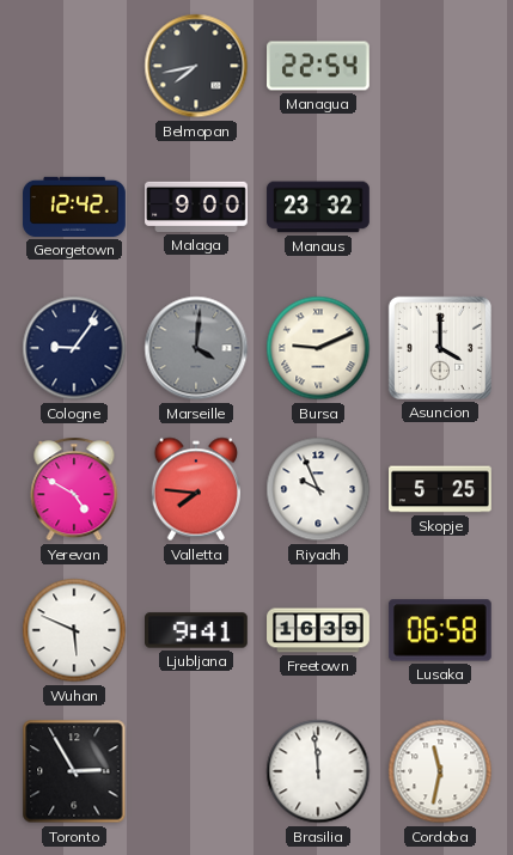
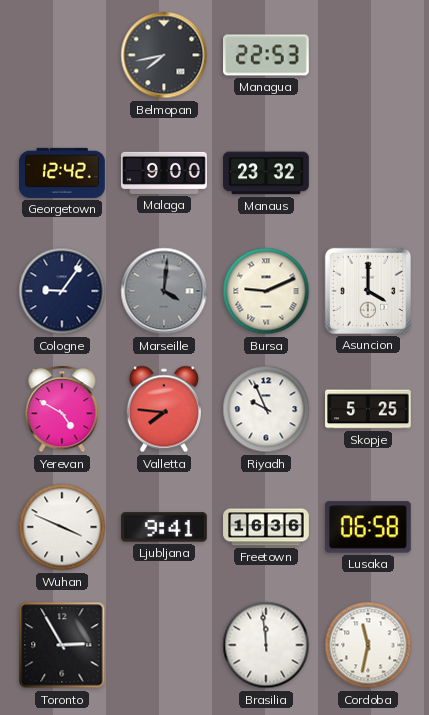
Managua: 22:54 -> 22:53 (267, 55)
Wuhan: 5:49 -> 3:49 (62, 527)
Freetown: 16:39 -> 16:36 (266, 527)
